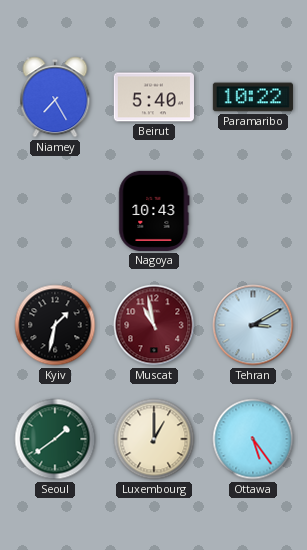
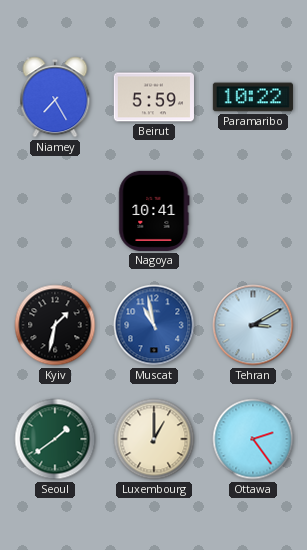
Beirut: 5:40 -> 5:59 (154, 97)
Nagoya: 10:43 -> 10:41 (154, 211)
Muscat dial: burgundy -> blue (154, 325)
Ottawa: 5:24 -> 2:24 (253, 439)
